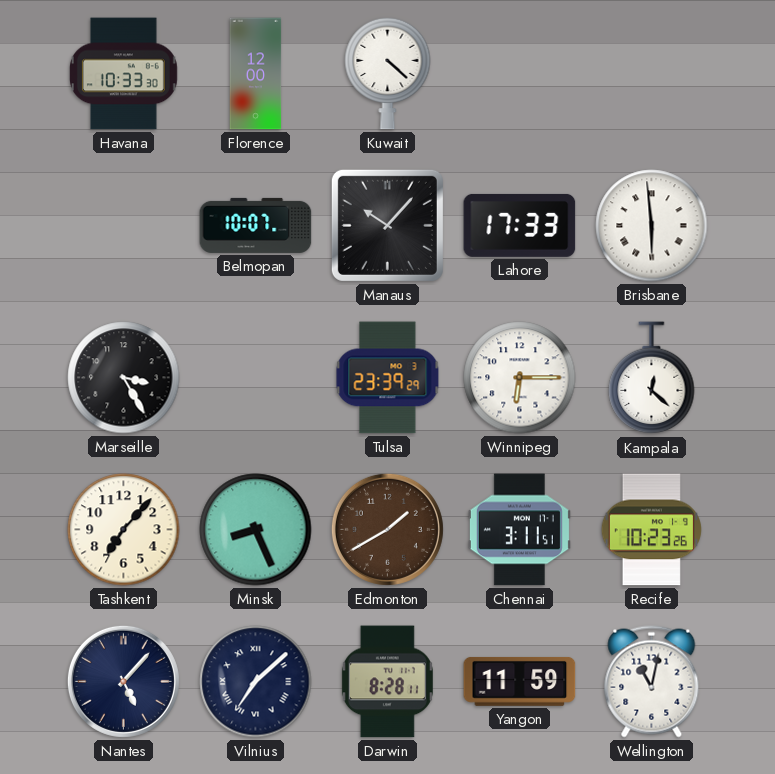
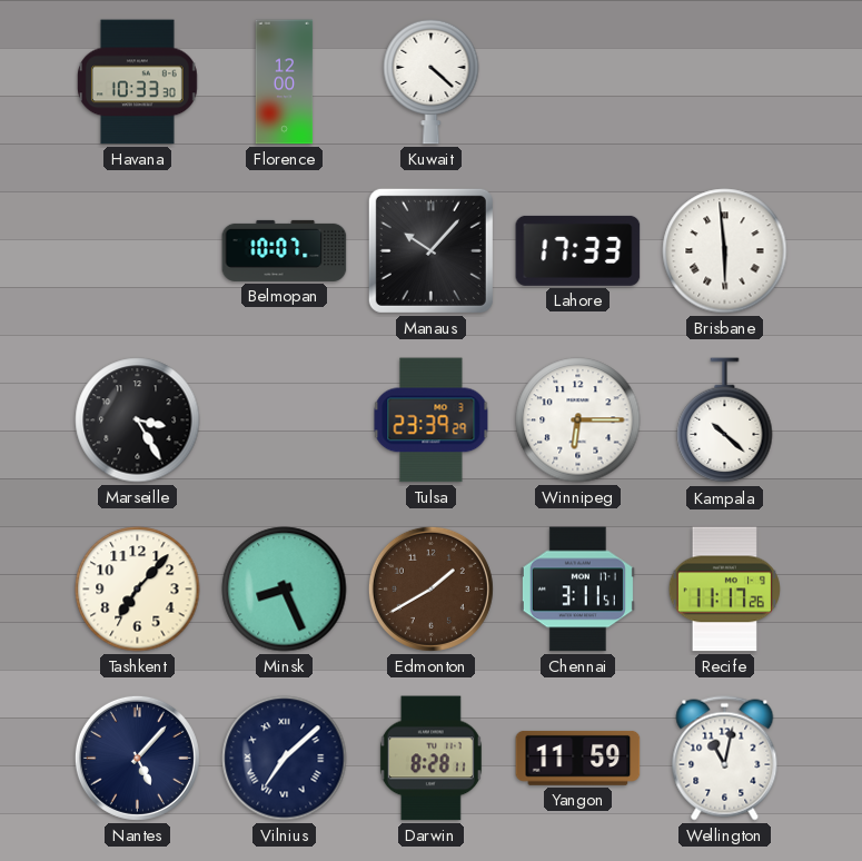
Kampala: 12:22 -> 10:22 (725, 420)
Recife: 10:23 -> 11:17 (724, 590)
